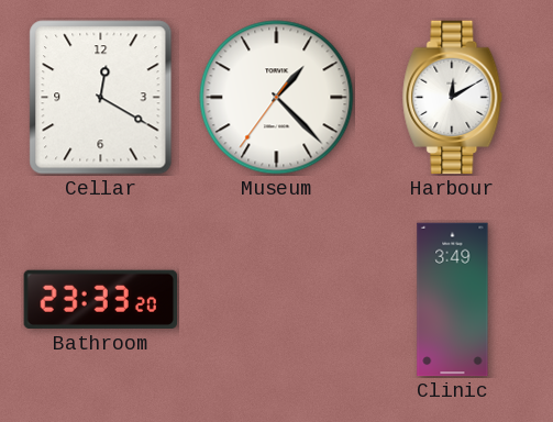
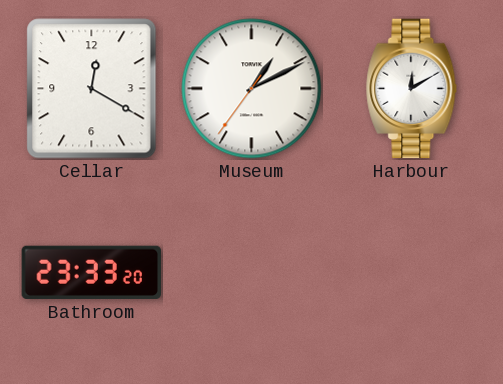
Museum: 1:22 -> 1:10 (252, 89)
Clinic: 3:49 -> none (453, 300)
